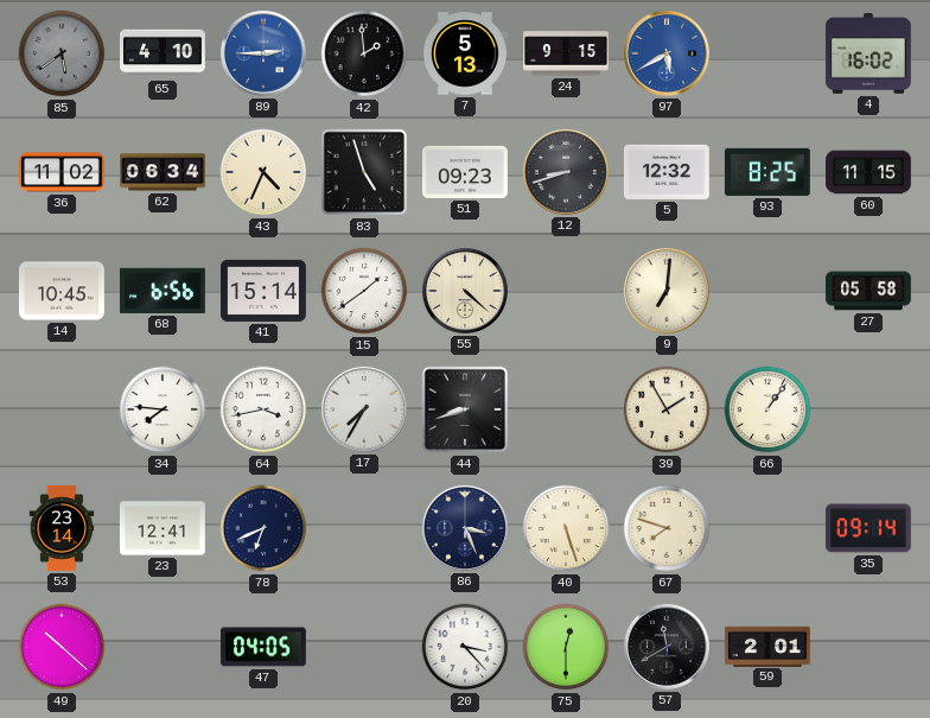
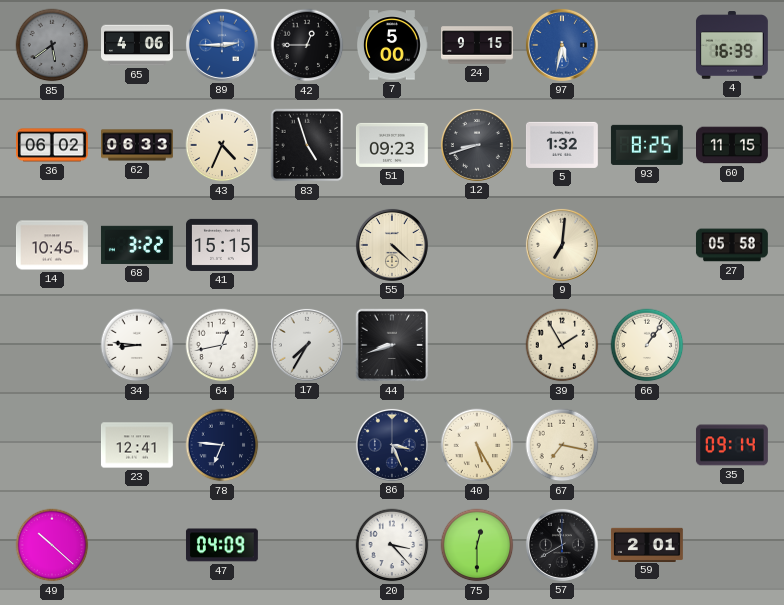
65: 4:10 -> 4:06 (138, 45)
42: 1:59 -> 12:45 (307, 45)
7: 5:13 -> 5:00 (393, 45)
97: 5:40 -> 5:32 (562, 45)
4: 16:02 -> 16:39 (732, 45)
36: 11:02 -> 06:02 (53, 145)
62: 06:34 -> 06:33 (138, 145)
5: 12:32 -> 1:32 (562, 145)
68: 6:56 -> 3:22 (137, 245)
41: 15:14 -> 15:15 (223, 245)
15: 1:39 -> none (364, 291)
34: 7:46 -> 8:46 (137, 345)
64: 3:43 -> 12:43 (222, 345)
53: 23:14 -> none (62, 529)
78: 6:41 -> 6:46 (222, 445)
40: 5:27 -> 5:25 (477, 445)
67: 7:48 -> 7:17 (562, 445)
47: 04:05 -> 04:09 (222, 545)
